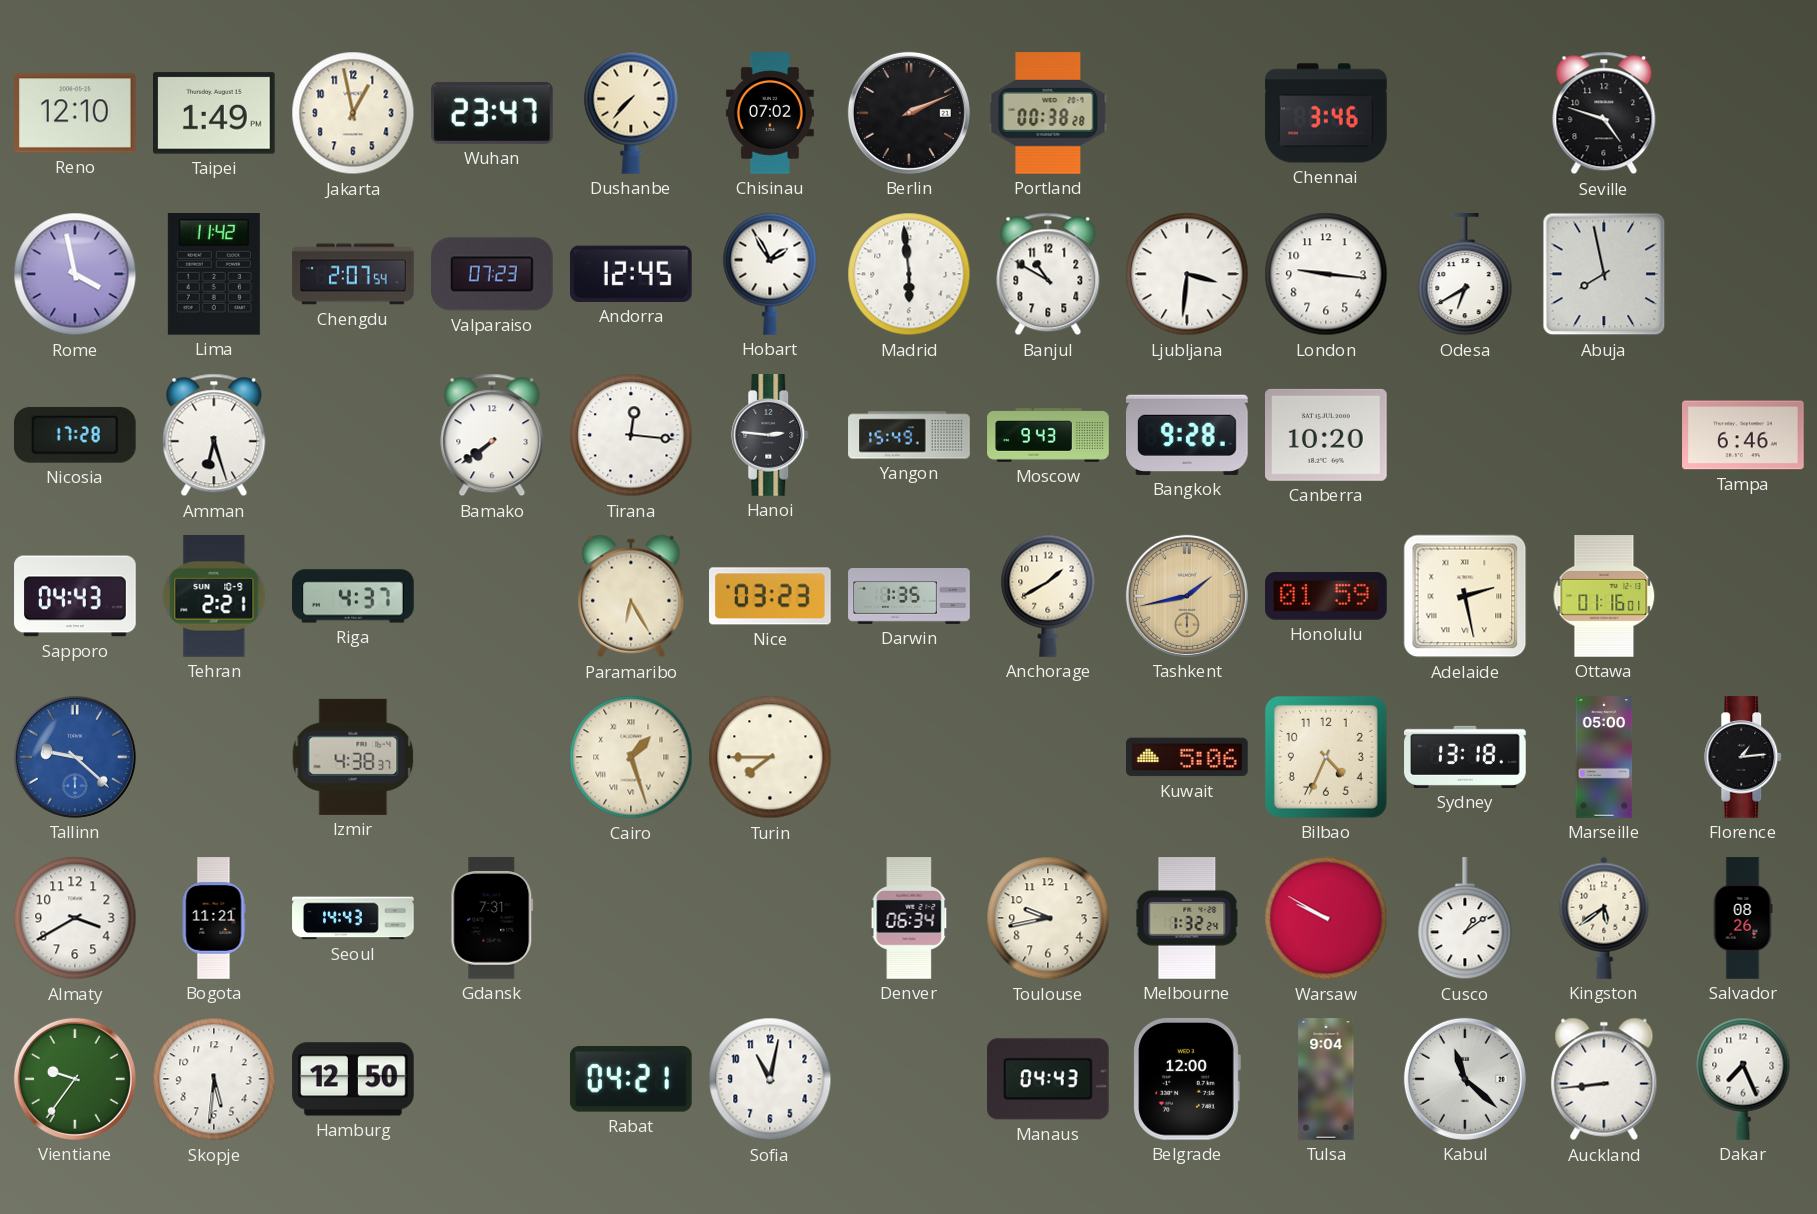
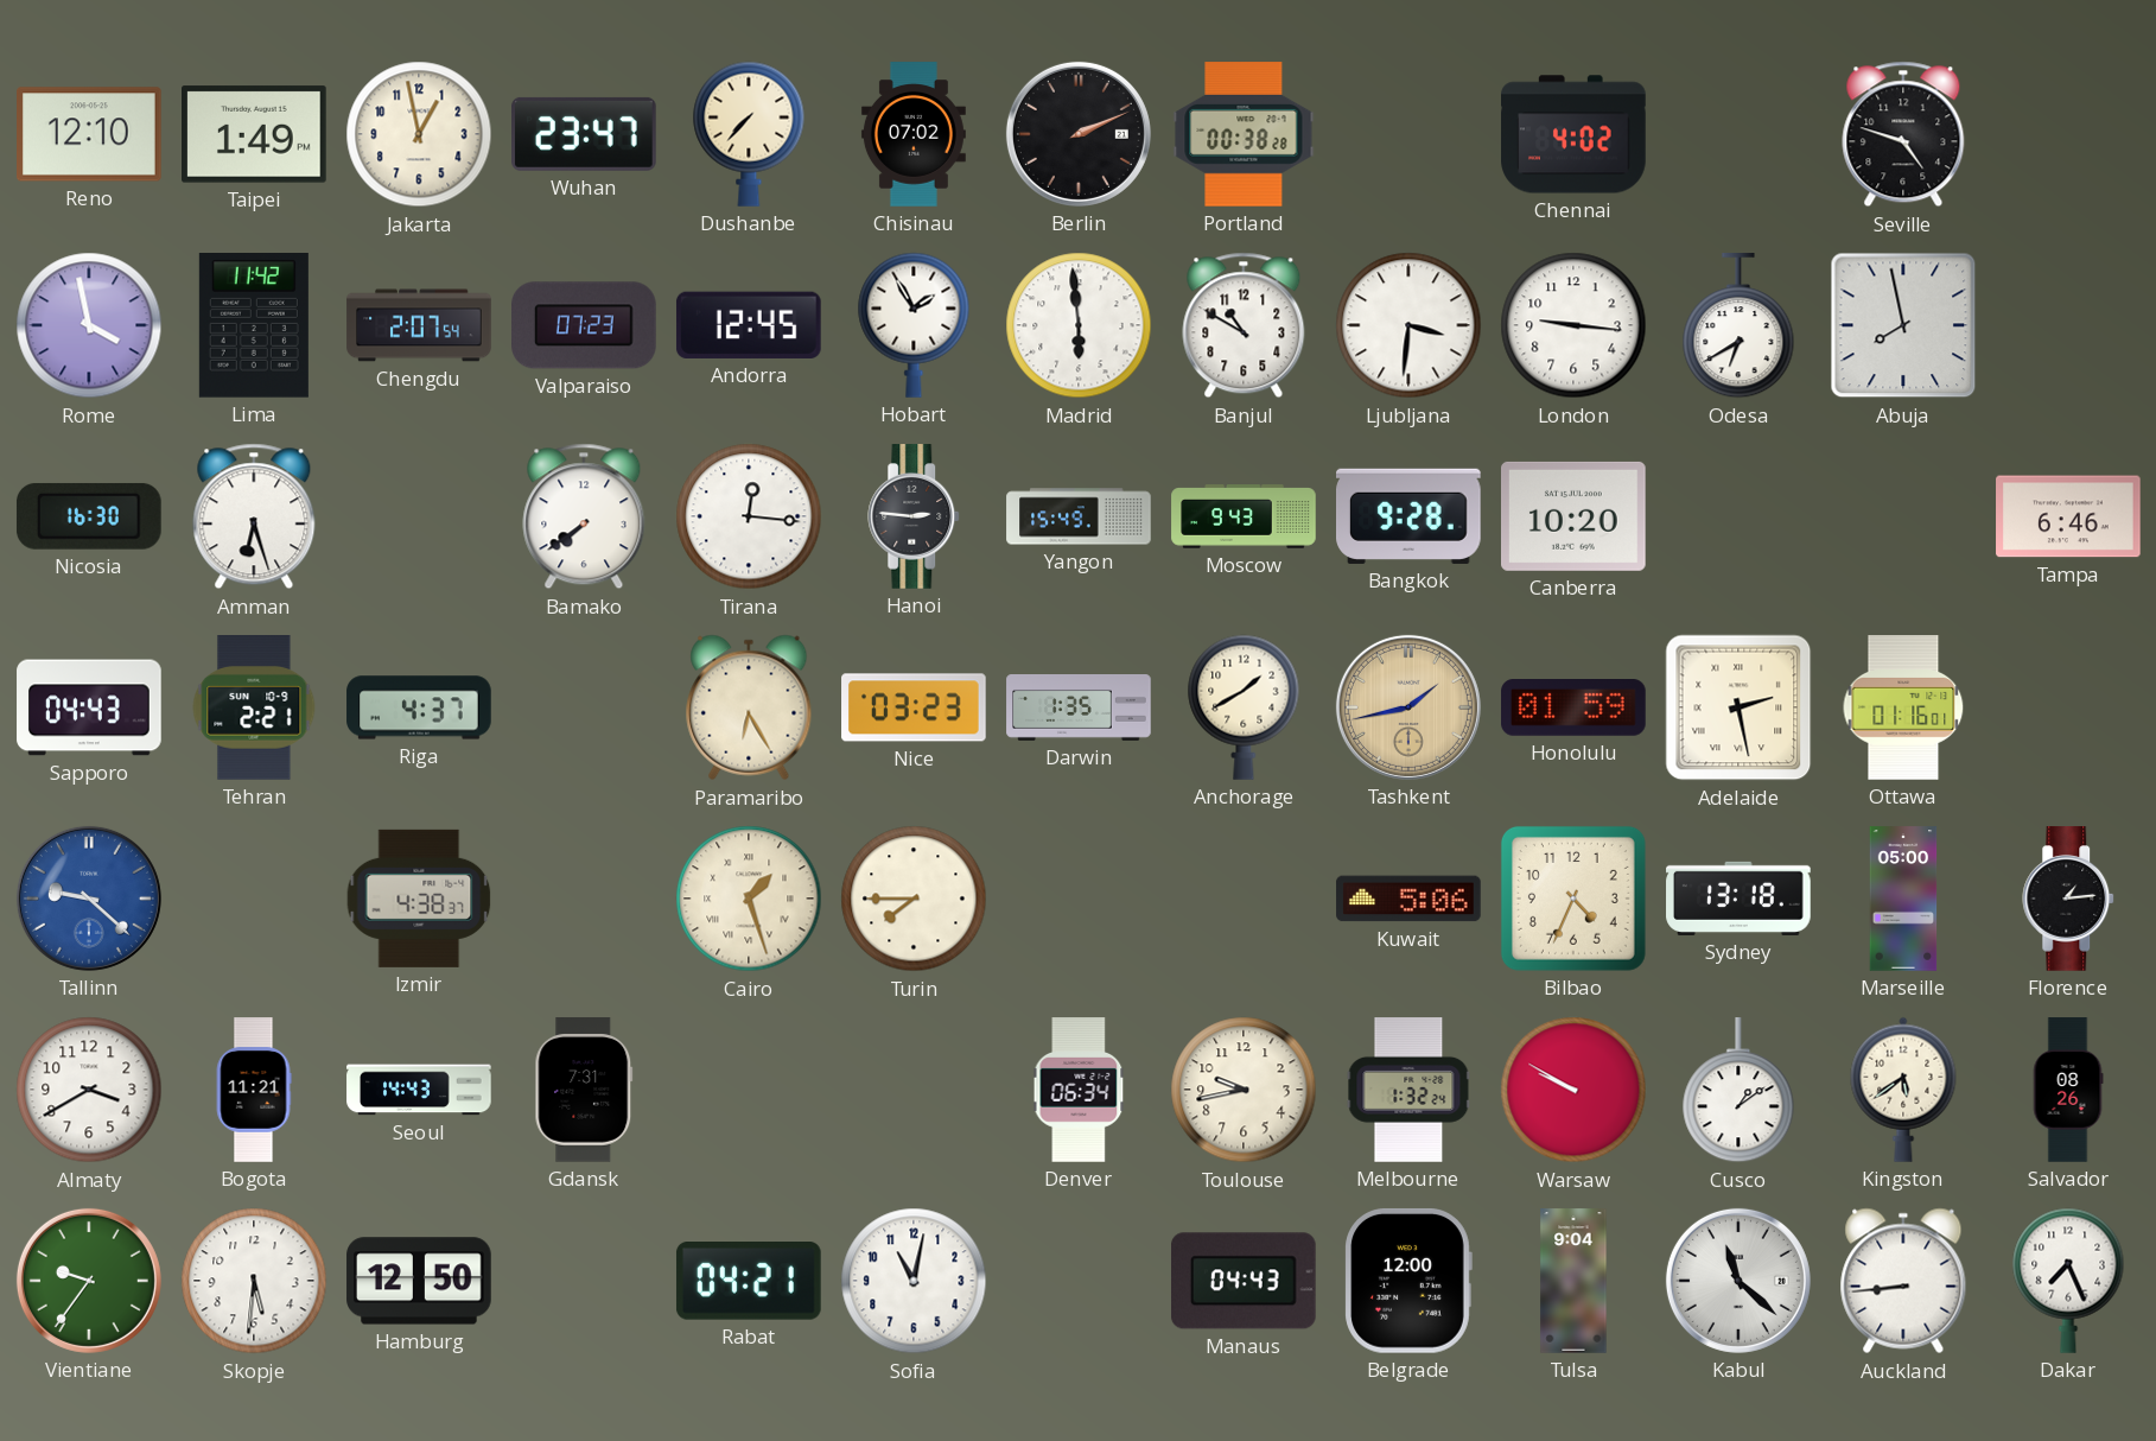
Chennai: 3:46 -> 4:02 (1573, 134)
Nicosia: 17:28 -> 16:30 (89, 516)
